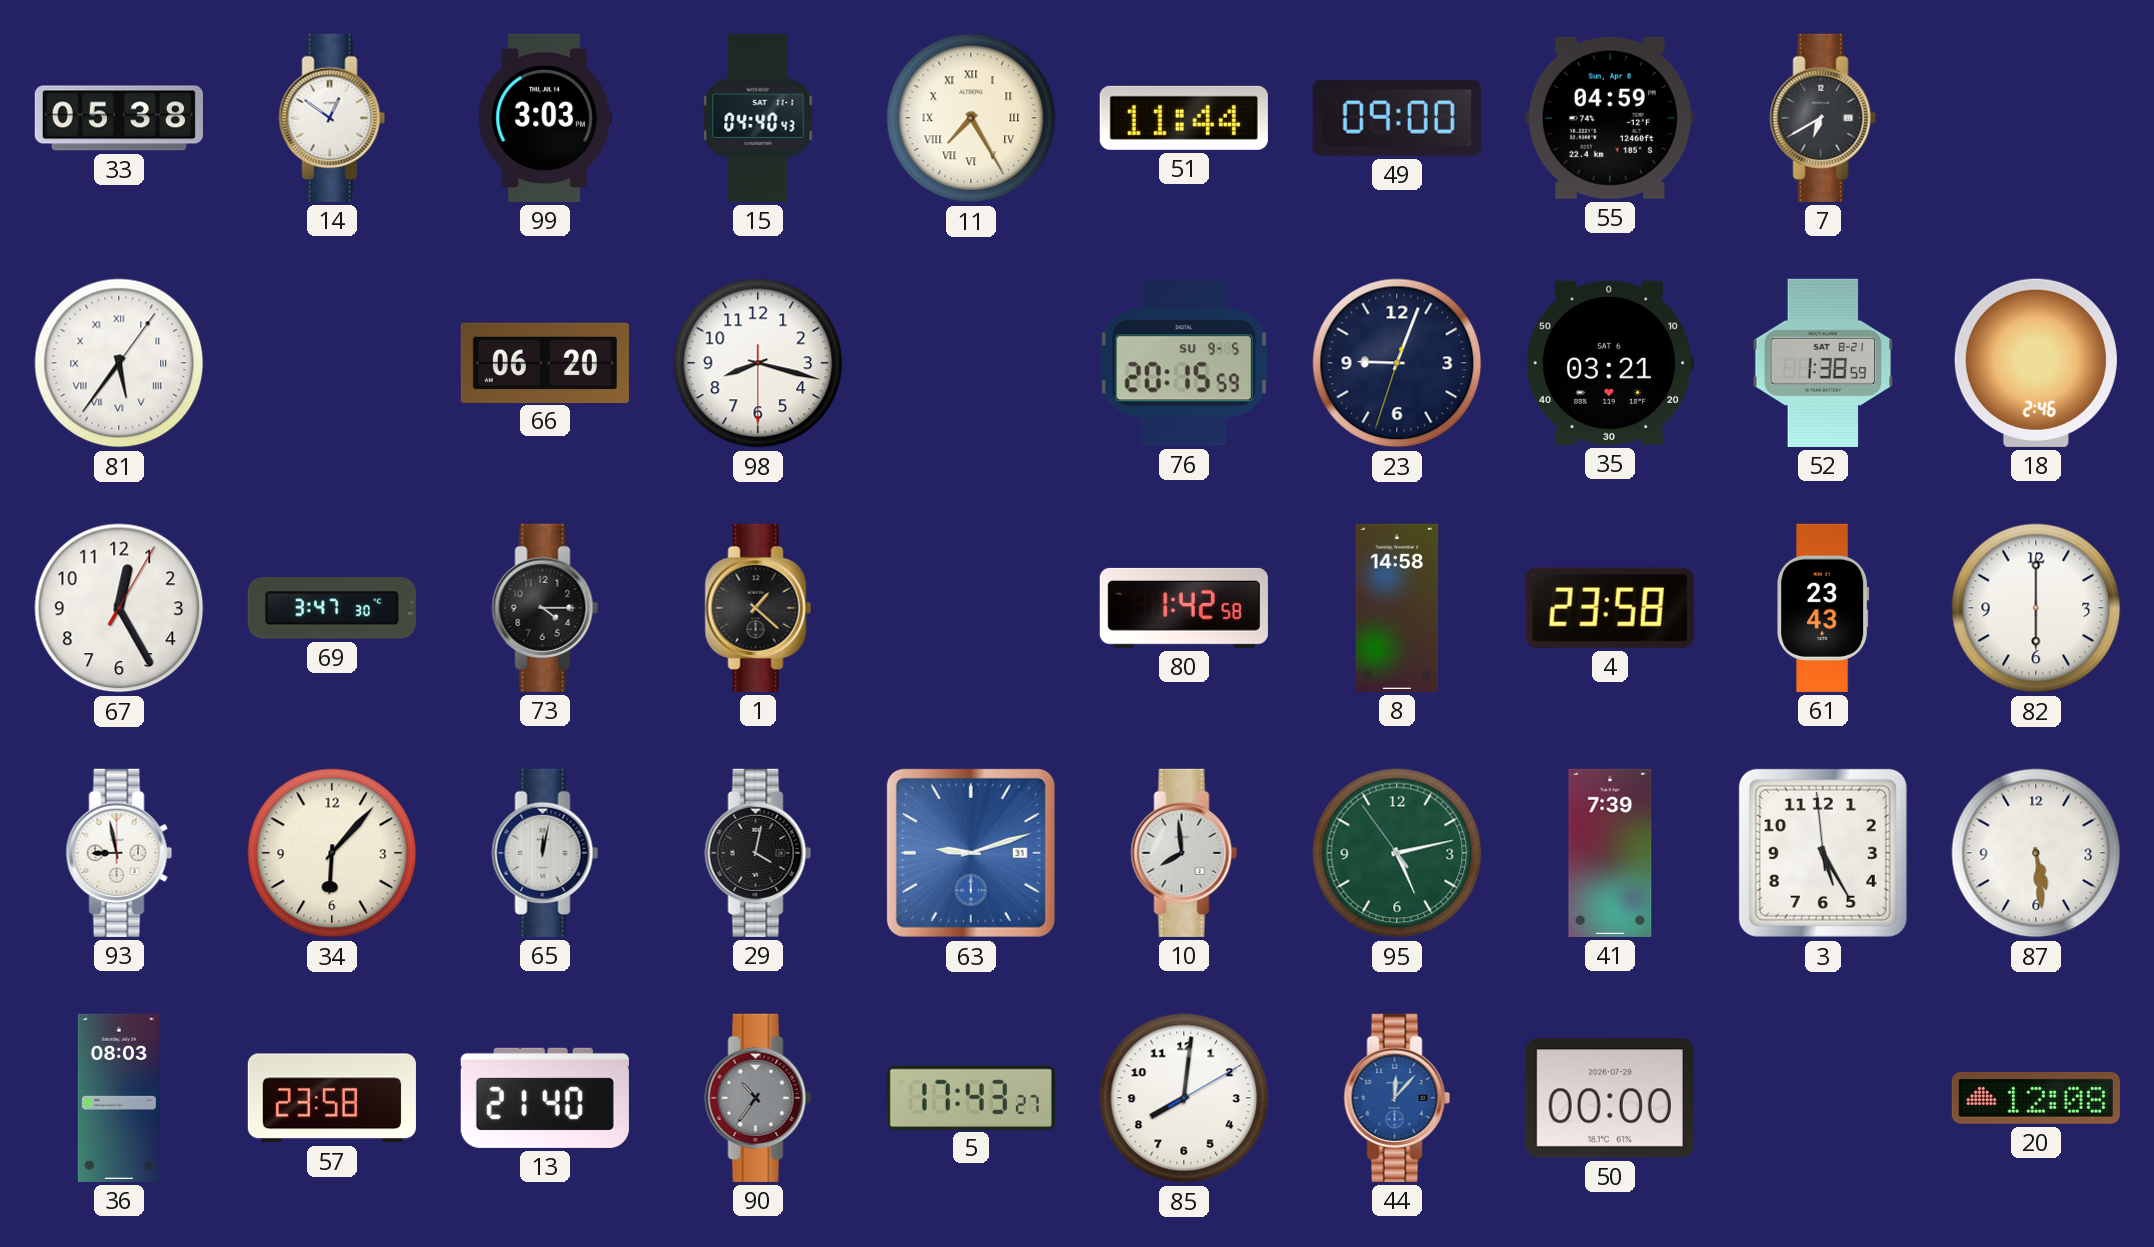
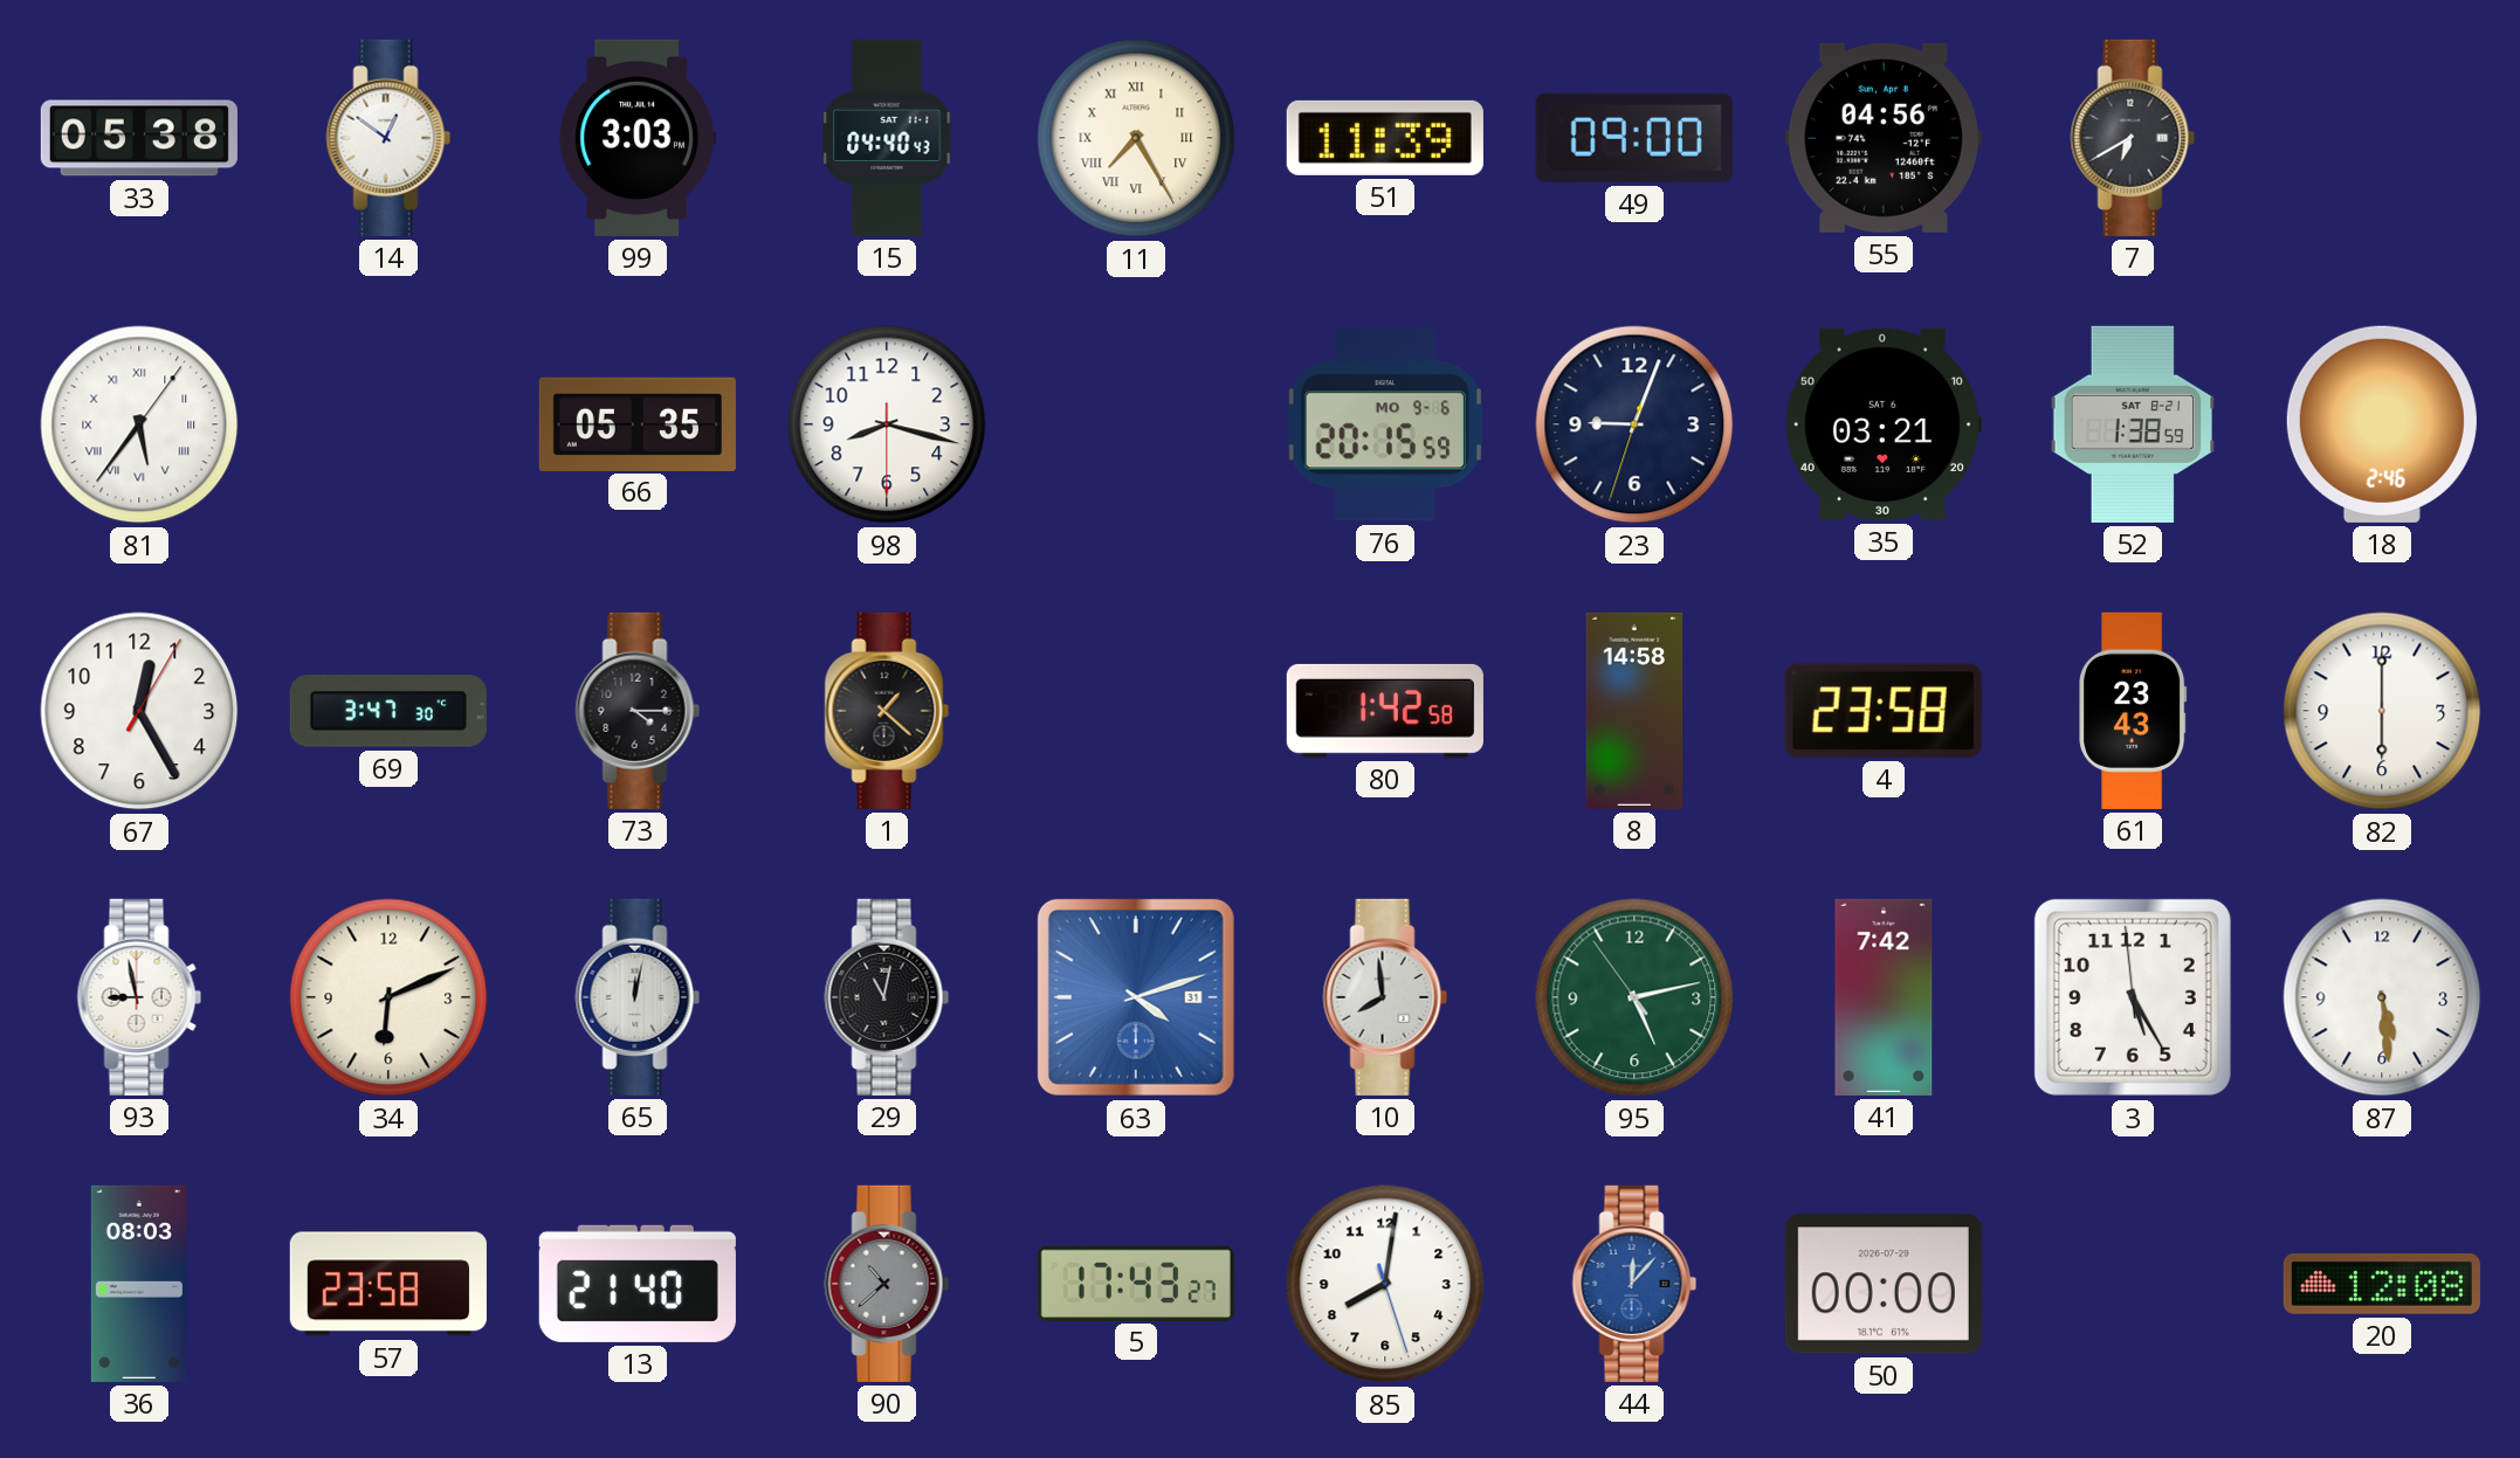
51: 11:44 -> 11:39 (1385, 138)
55: 04:59 -> 04:56 (1884, 138)
66: 06:20 -> 05:35 (638, 423)
76 date: SU 9-5 -> MO 9-6 (1385, 424)
34: 6:07 -> 6:11 (388, 997)
29: 4:02 -> 11:02 (887, 997)
63: 9:12 -> 4:12 (1136, 997)
41: 7:39 -> 7:42 (1884, 997)
90: 10:36 -> 10:38 (887, 1284)
85: 8:01:10 -> 8:01:27 (1385, 1284)
